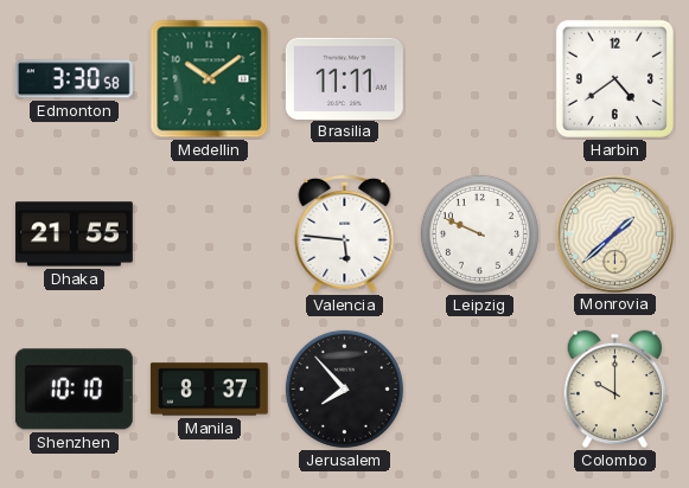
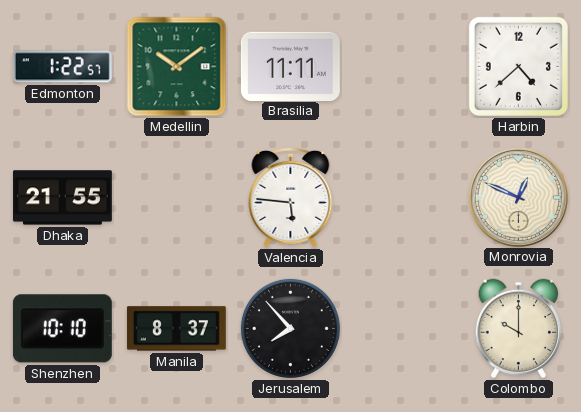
Edmonton: 3:30 -> 1:22 (62, 67)
Harbin: 4:39 -> 4:38 (518, 66)
Leipzig: 9:49 -> none (479, 233)
Monrovia: 1:38 -> 12:49 (518, 197)
